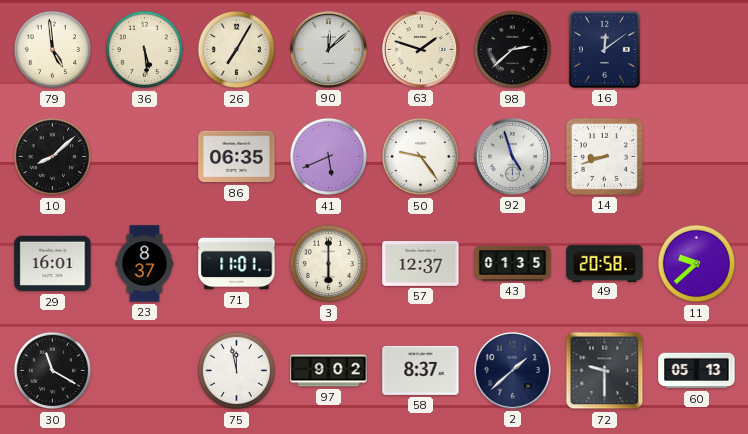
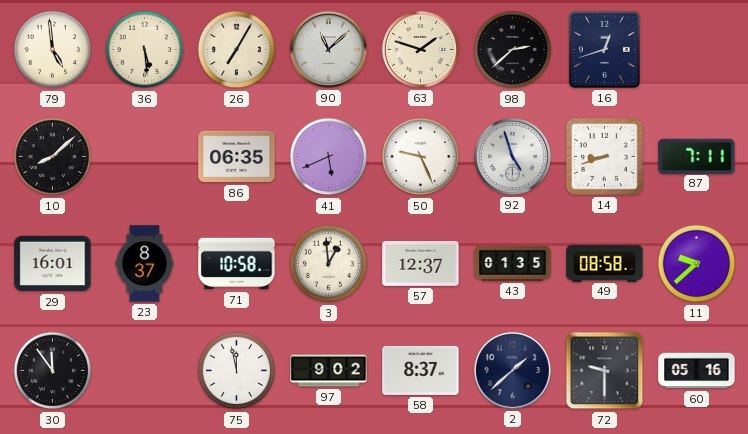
90: 12:08 -> 11:08 (328, 49)
16: 12:09 -> 12:42 (604, 49)
50: 9:24 -> 9:26 (421, 157)
87: none -> 7:11 (697, 156)
71: 11:01 -> 10:58 (237, 264)
3: 6:00 -> 12:59 (329, 264)
49: 20:58 -> 08:58 (605, 263)
30: 11:20 -> 11:54 (53, 371)
60: 05:13 -> 05:16 (697, 371)
